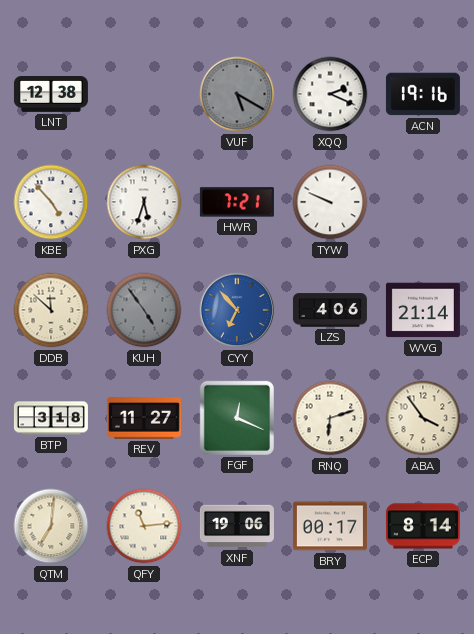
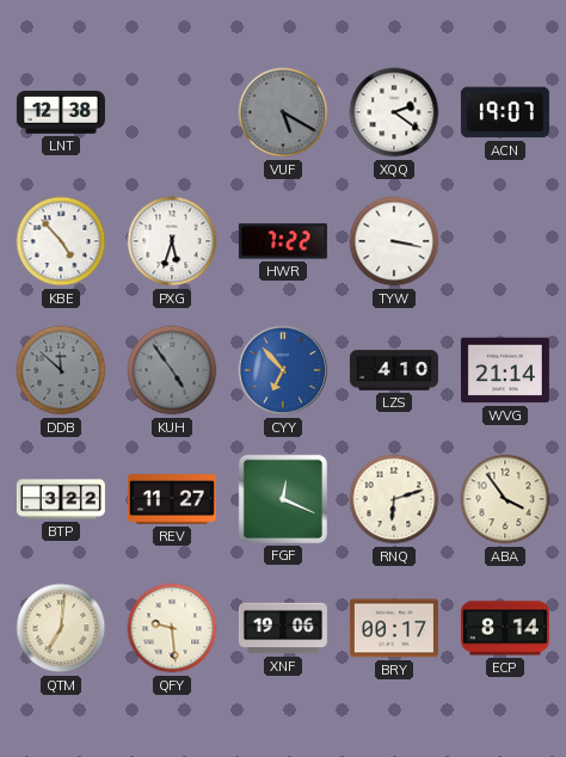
XQQ: 2:19 -> 2:21 (394, 112)
ACN: 19:16 -> 19:07 (505, 112)
HWR: 7:21 -> 7:22 (283, 241)
TYW: 9:49 -> 3:17 (394, 241)
DDB dial: cream -> grey (61, 370)
LZS: 4:06 -> 4:10 (394, 370)
BTP: 3:18 -> 3:22 (61, 499)
QFY: 11:14 -> 9:29 (172, 628)
